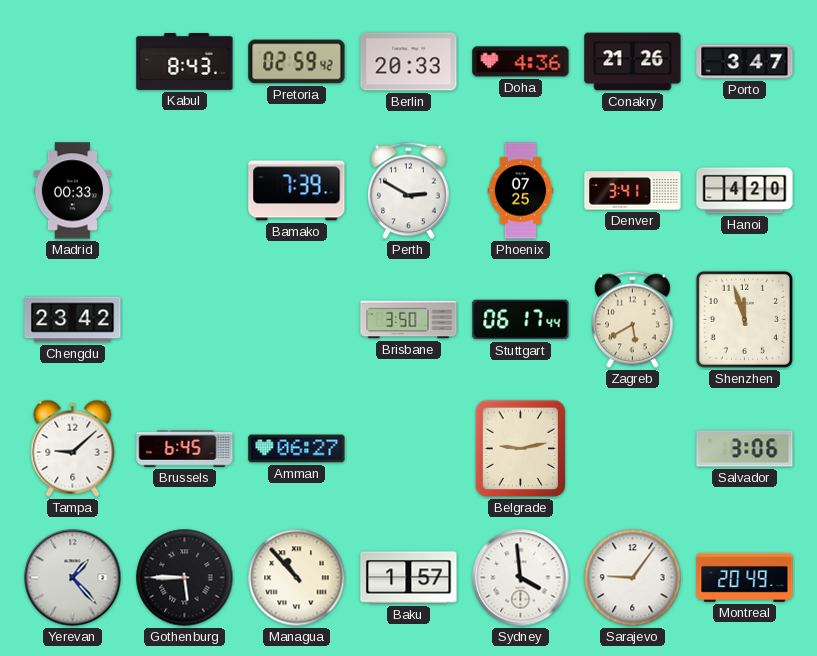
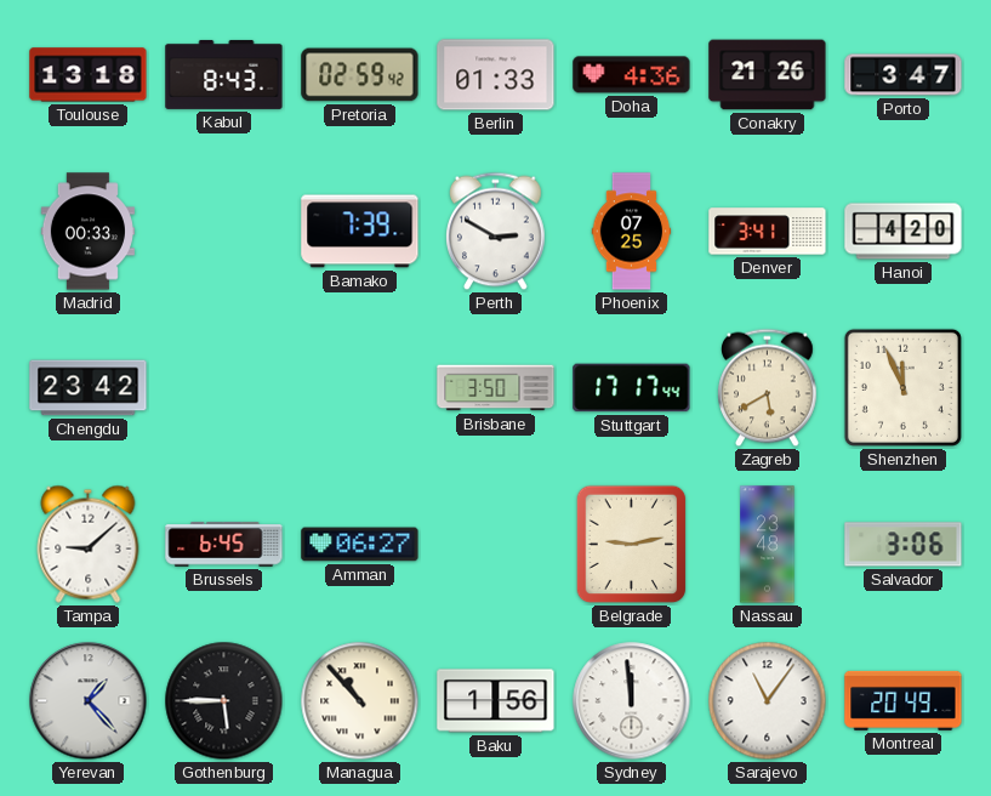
Toulouse: none -> 13:18 (89, 75)
Berlin: 20:33 -> 01:33 (496, 75)
Stuttgart: 06:17 -> 17:17 (632, 388)
Shenzhen: 11:57 -> 11:56 (902, 387)
Nassau: none -> 23:48 (768, 545)
Baku: 1:57 -> 1:56 (496, 701)
Sydney: 3:59 -> 11:59 (632, 701)
Sarajevo: 9:06 -> 11:06 (768, 701)
